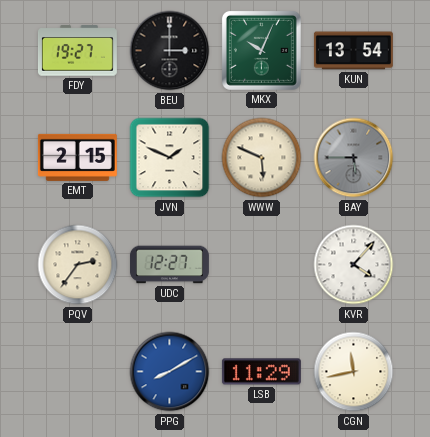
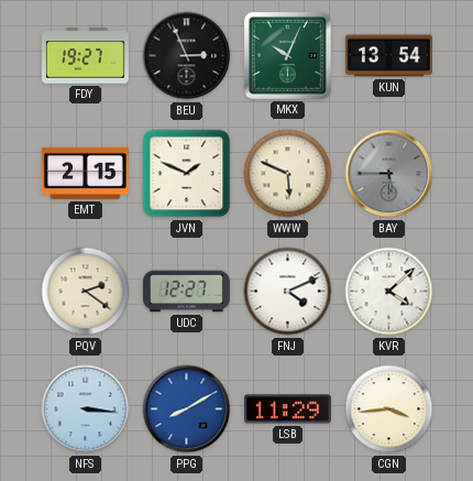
BEU: 3:00 -> 2:56 (187, 56)
PQV: 2:36 -> 2:21 (86, 292)
FNJ: none -> 4:11 (288, 292)
KVR: 4:07 -> 4:08 (389, 292)
NFS: none -> 3:16 (86, 409)
CGN: 11:43 -> 3:44 (389, 409)
